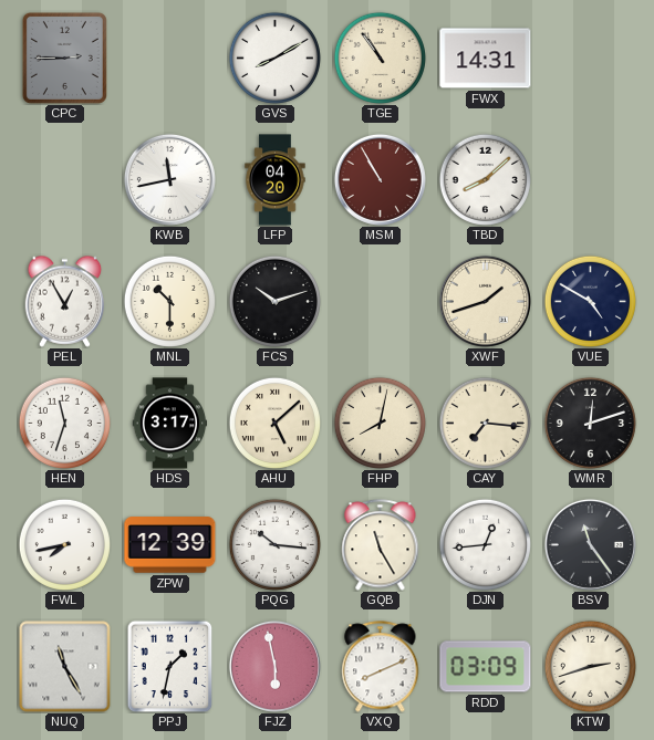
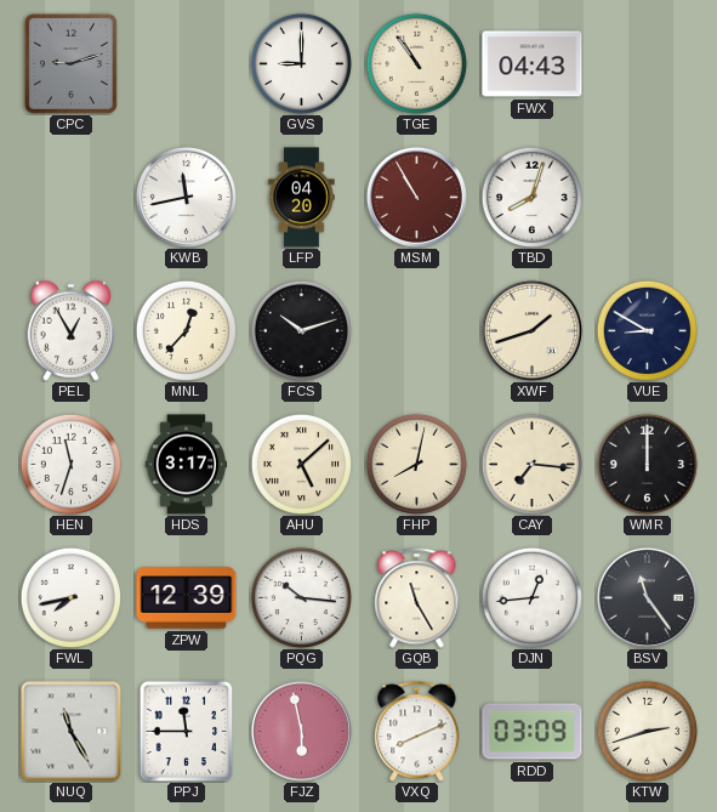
CPC: 2:45 -> 9:12 (70, 63)
GVS: 8:10 -> 9:00 (301, 63)
FWX: 14:31 -> 04:43 (533, 64)
TBD: 8:08 -> 8:03 (531, 197)
MNL: 10:30 -> 12:37 (186, 330)
VUE: 4:50 -> 8:50 (647, 330)
WMR: 12:12 -> 12:00 (647, 464)
PPJ: 1:32 -> 11:45 (187, 731)
